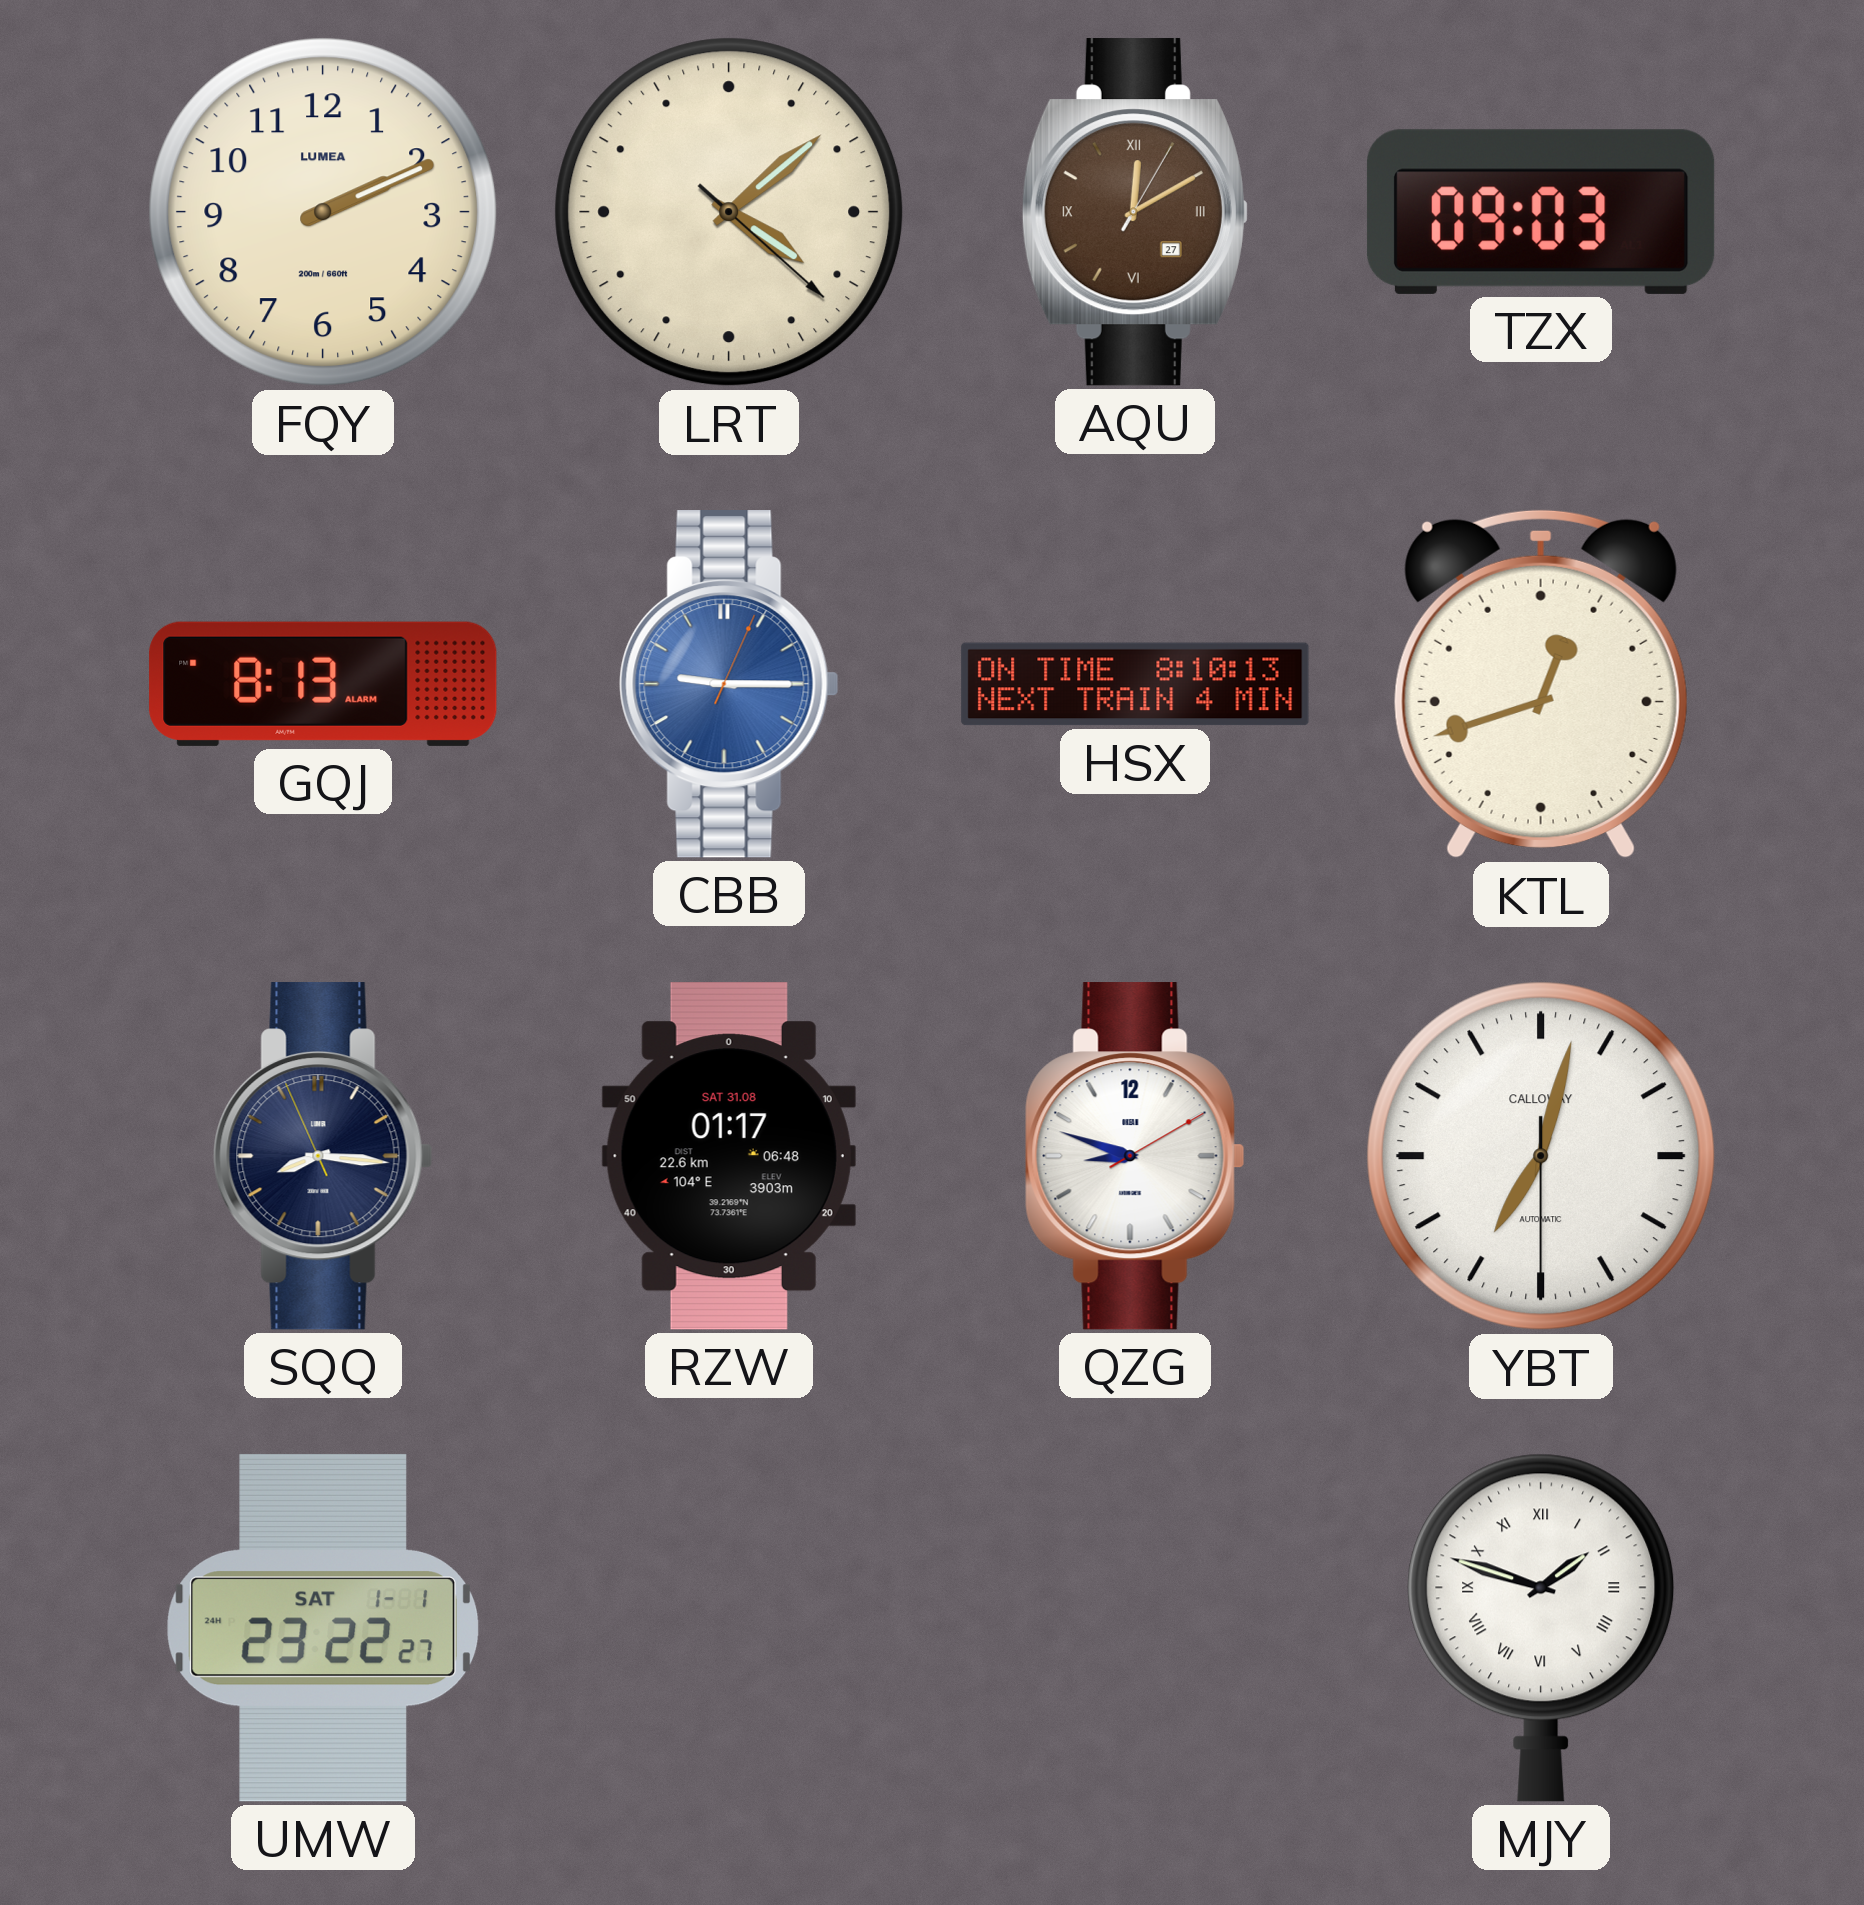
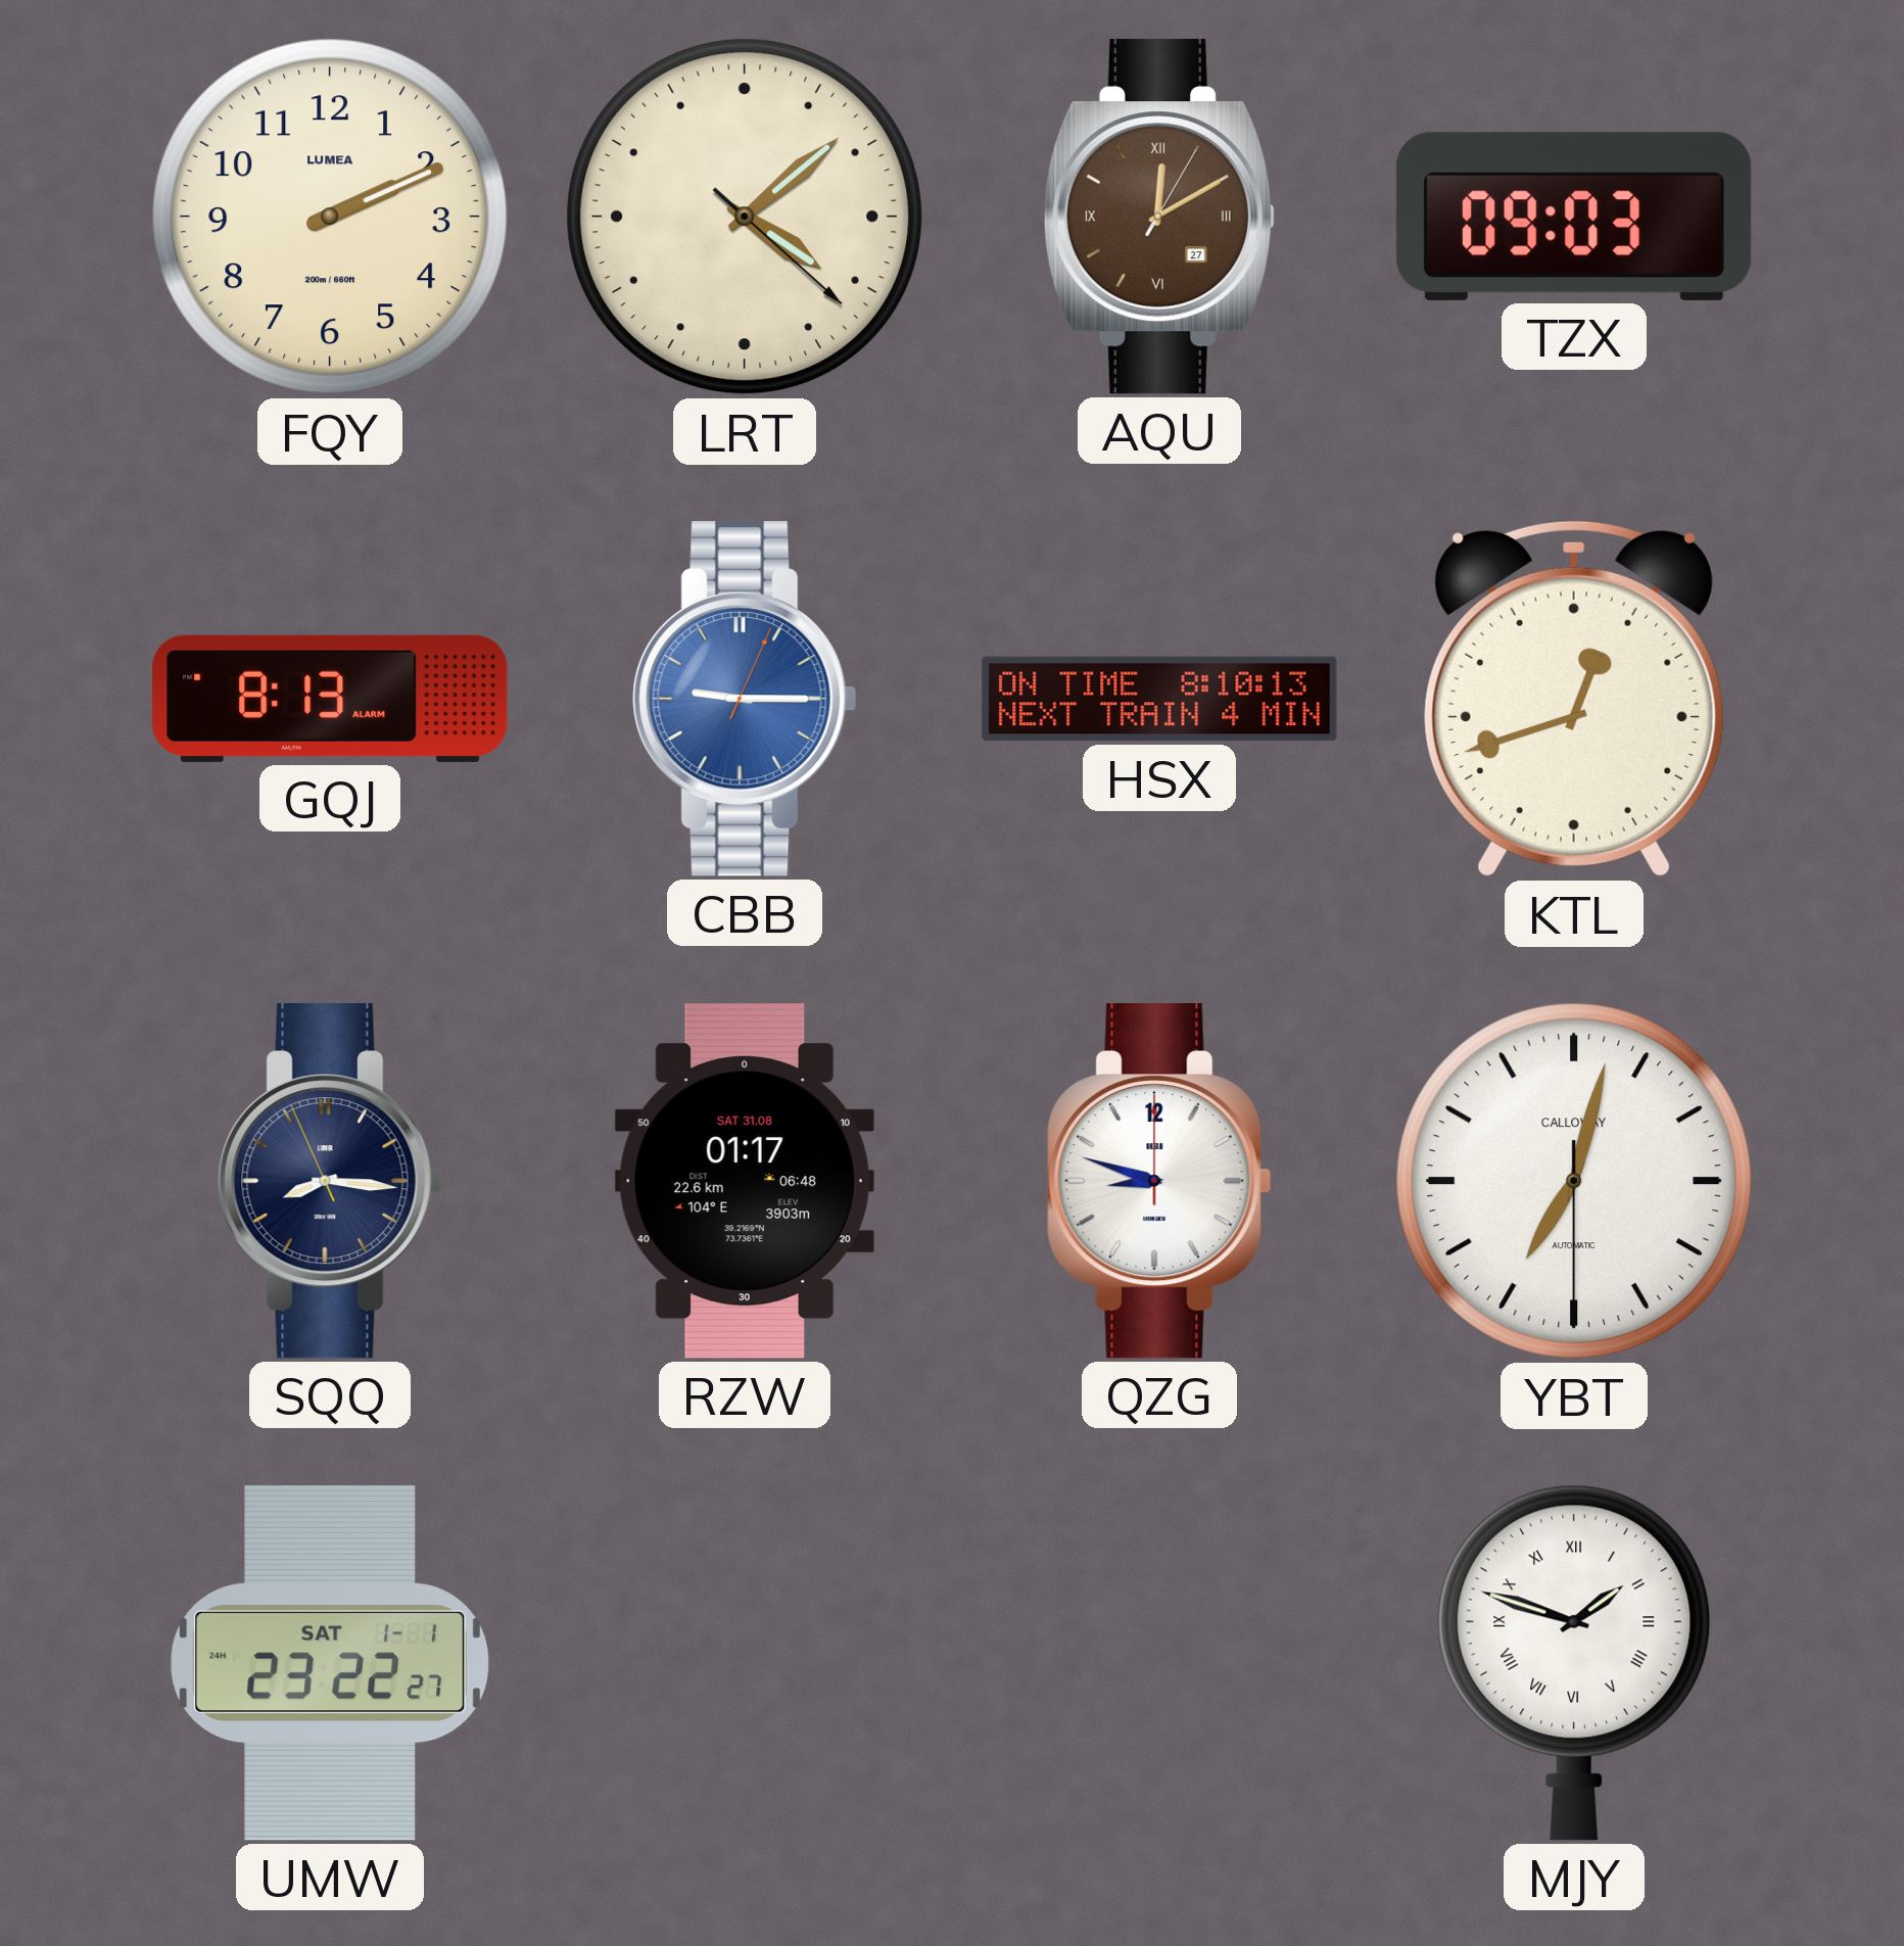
QZG: 8:48:10 -> 8:48:00 (1159, 1181)
